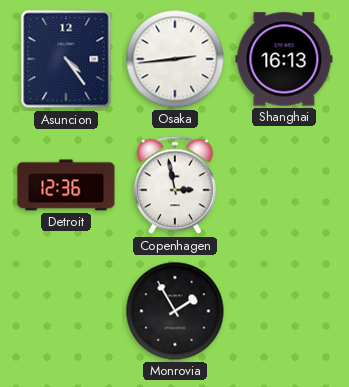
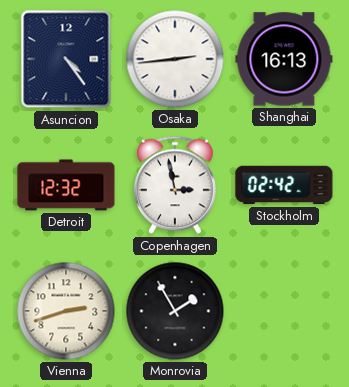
Detroit: 12:36 -> 12:32 (66, 185)
Stockholm: none -> 02:42 (284, 185)
Vienna: none -> 2:42 (66, 311)
